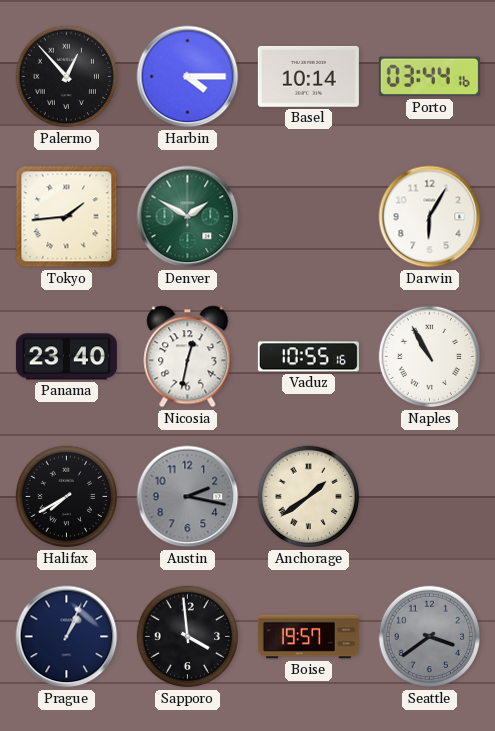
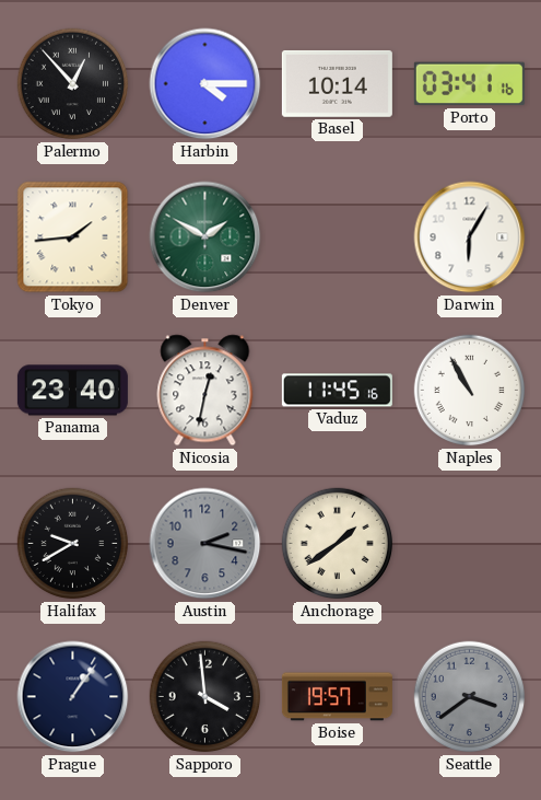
Porto: 03:44 -> 03:41 (469, 84)
Vaduz: 10:55 -> 11:45 (337, 391)
Halifax: 7:40 -> 9:40 (73, 544)
Prague: 1:04 -> 1:06 (73, 697)
